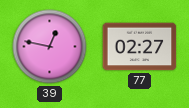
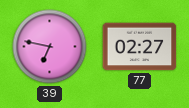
39: 12:47 -> 6:47 (50, 47)
